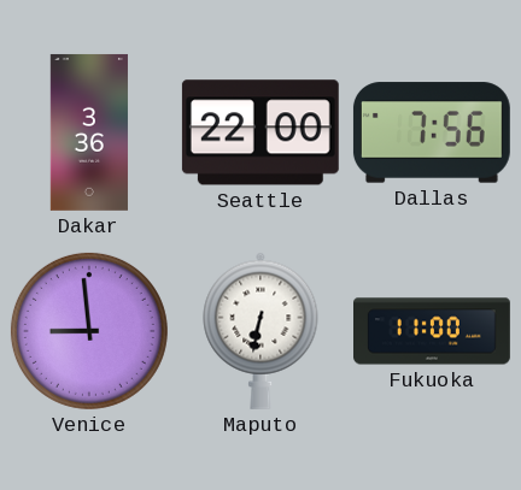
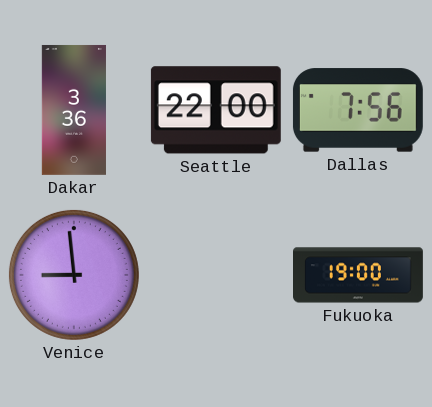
Maputo: 6:32 -> none (260, 331)
Fukuoka: 11:00 -> 19:00 (359, 275)
